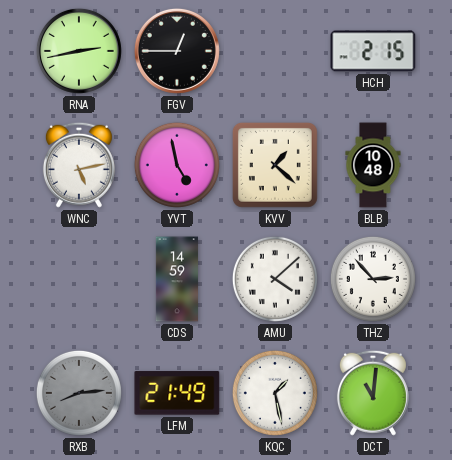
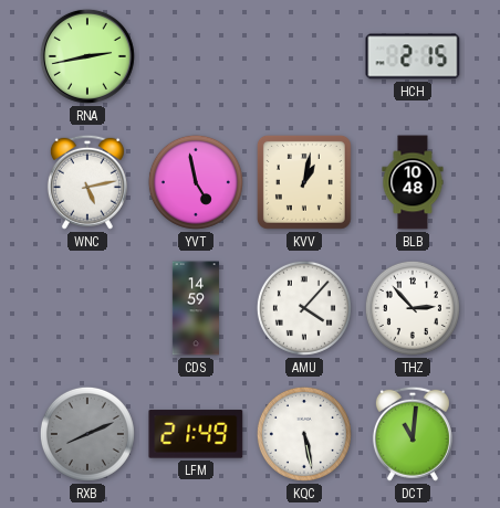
FGV: 12:45 -> none (177, 51)
KVV: 1:22 -> 1:02 (304, 182)
AMU: 4:08 -> 4:07 (304, 308)
RXB: 8:14 -> 8:11 (87, 434)
KQC: 1:28 -> 5:28 (304, 434)
